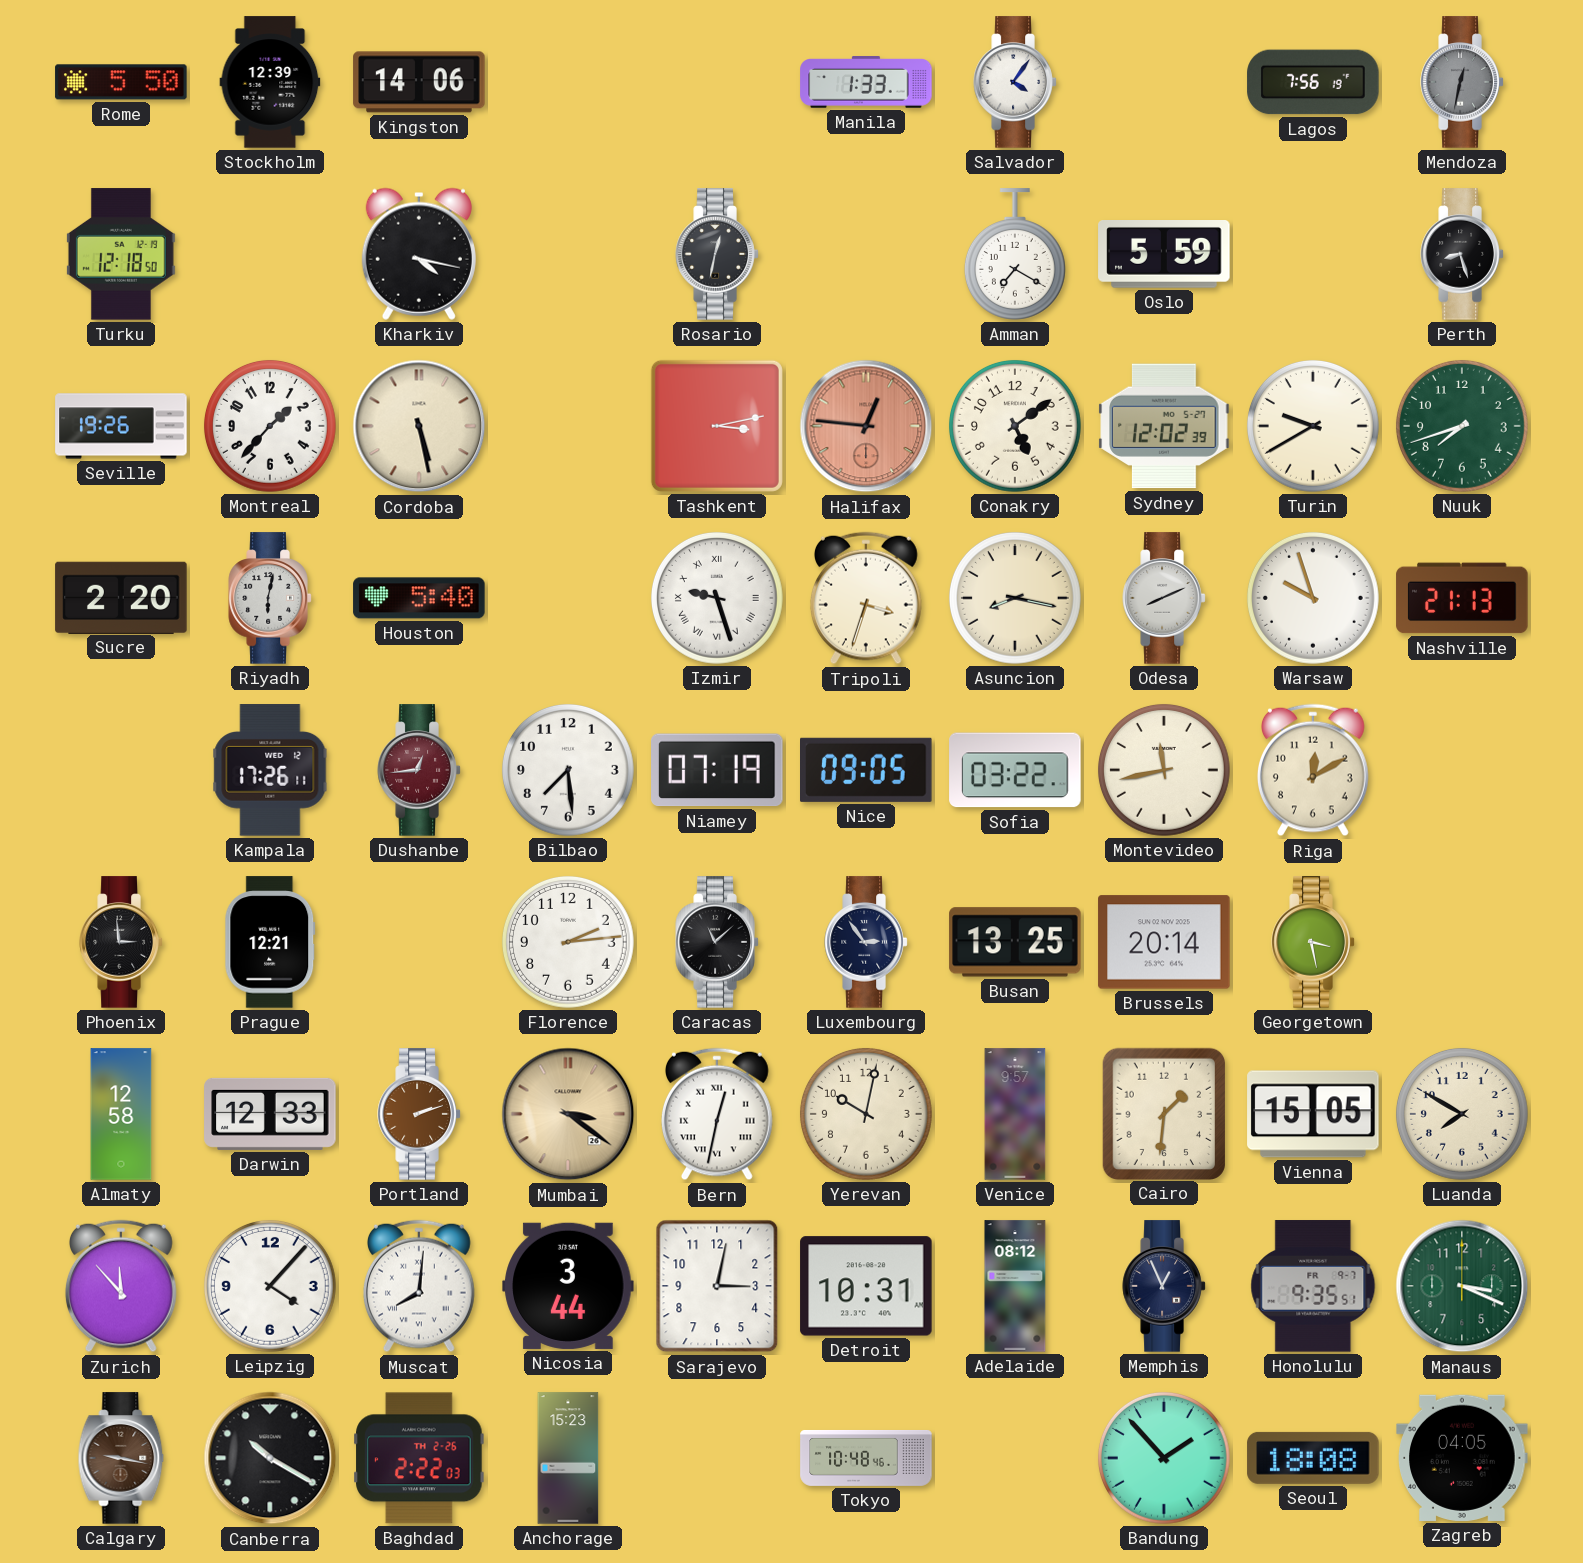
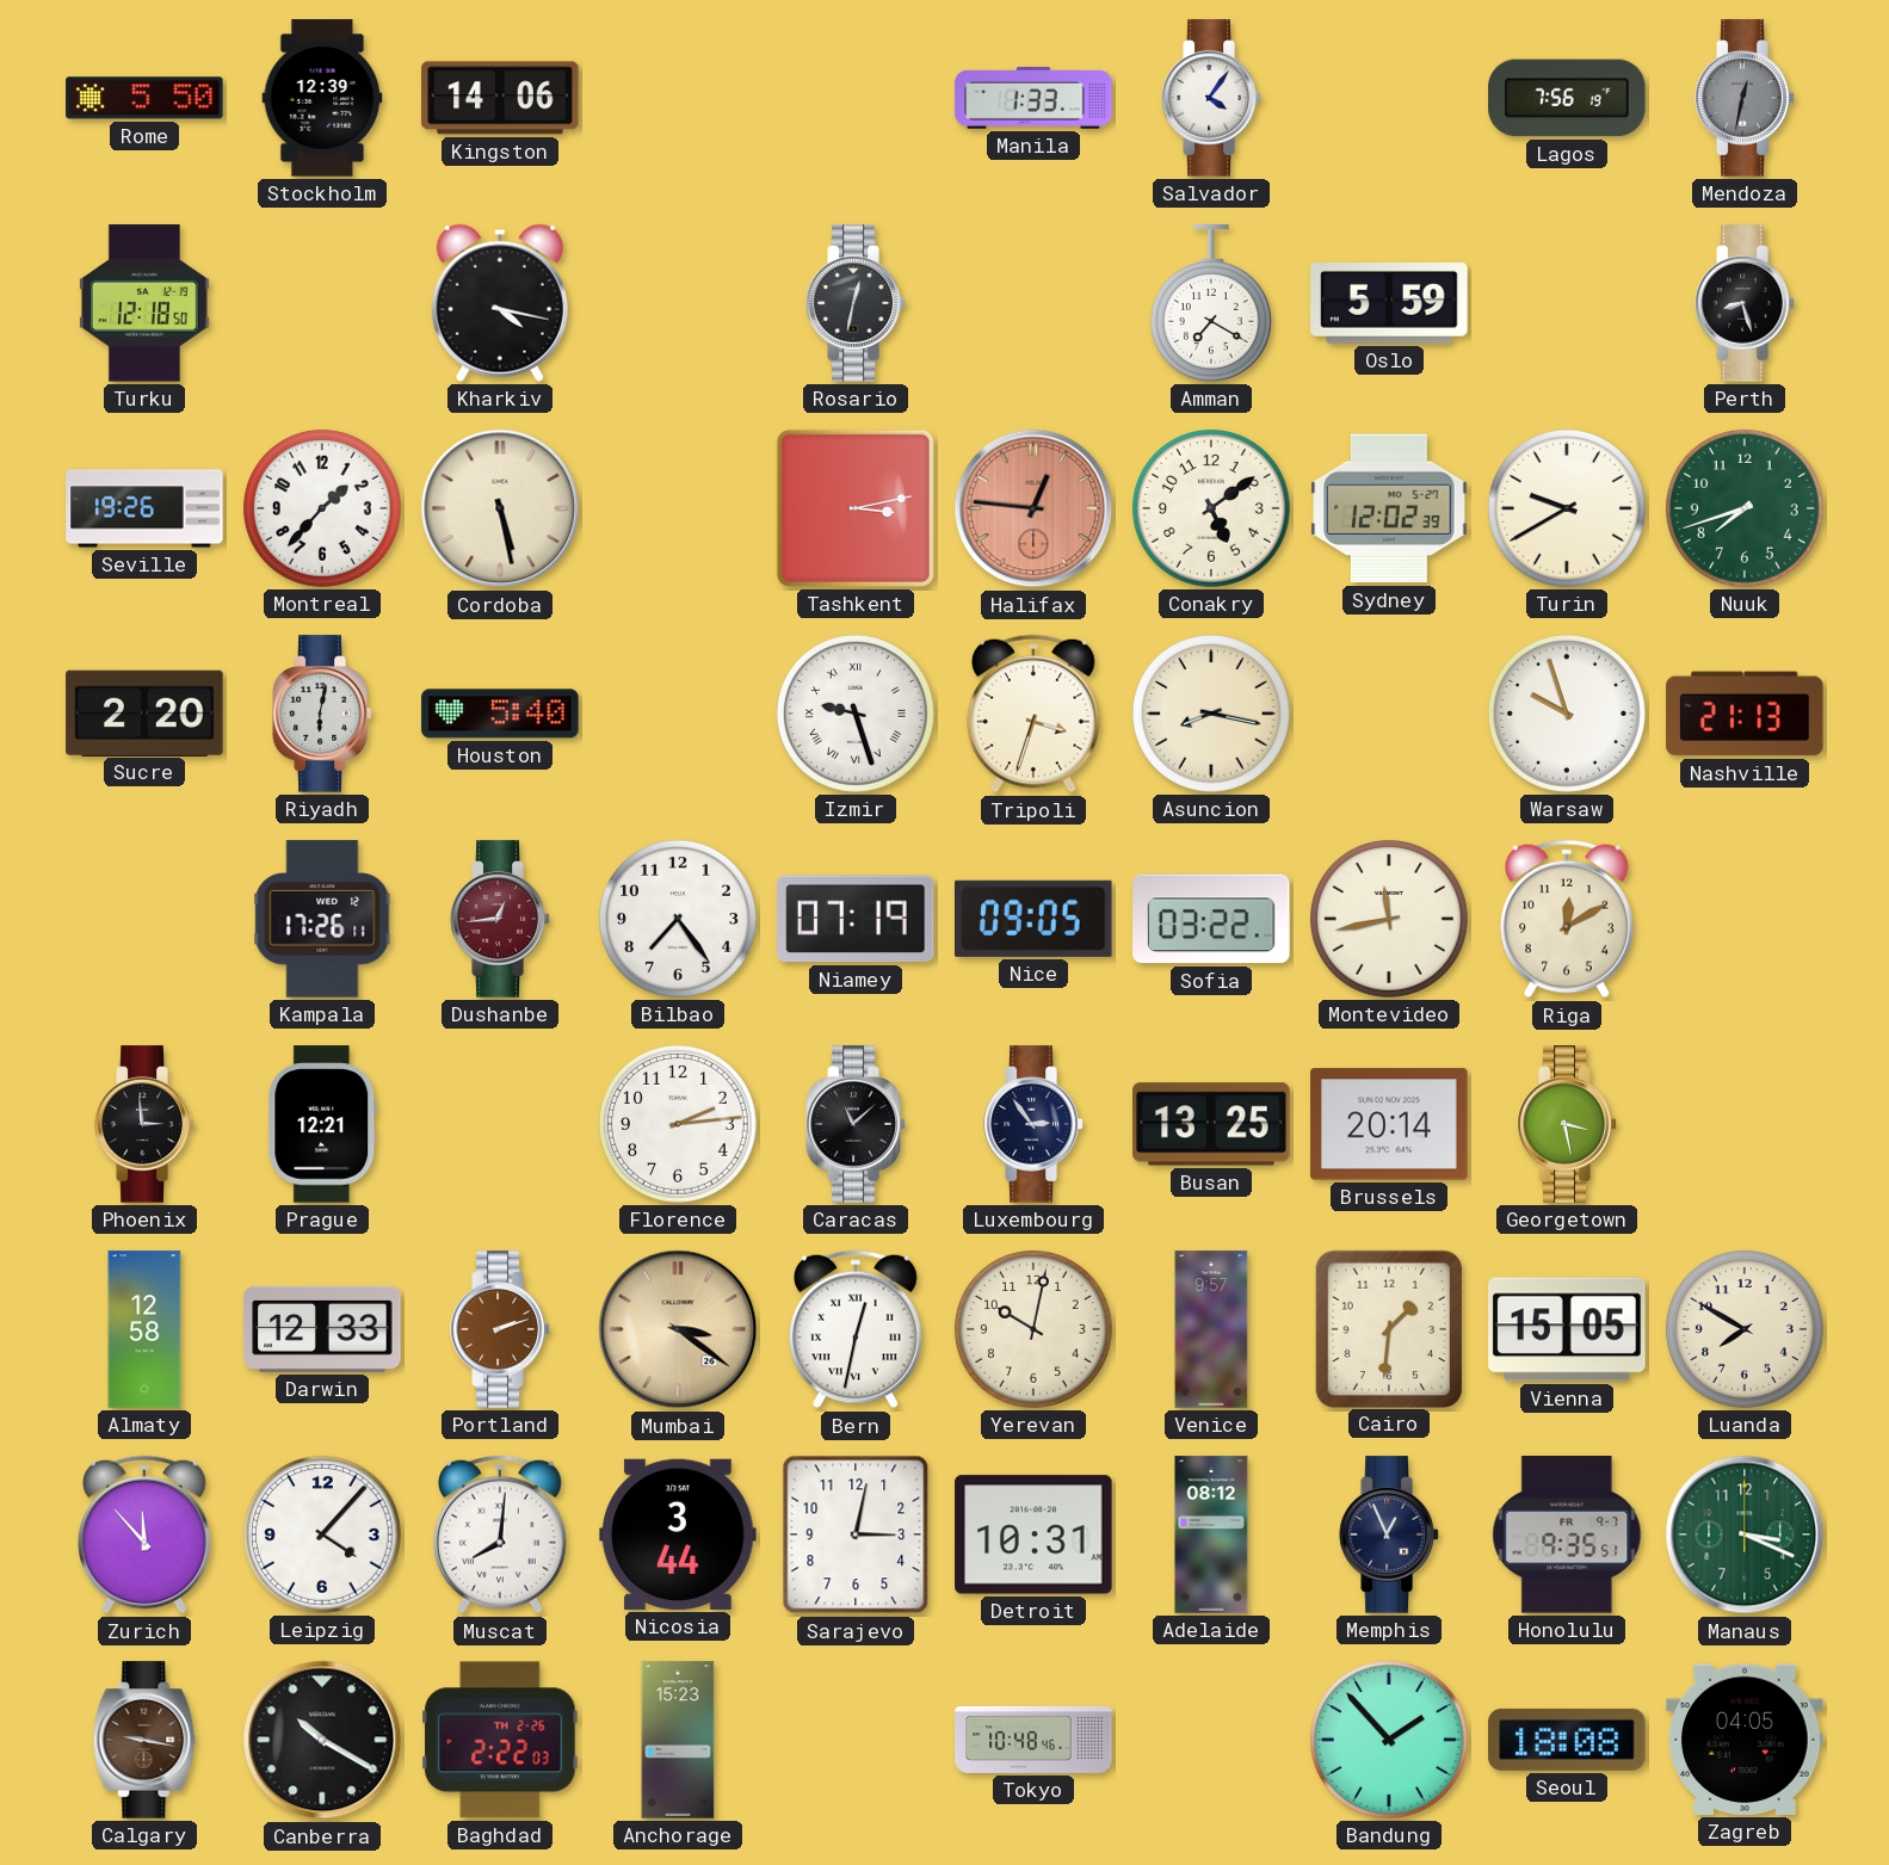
Odesa: 8:11 -> none (1164, 598)
Bilbao: 7:29 -> 7:24 (678, 919)
